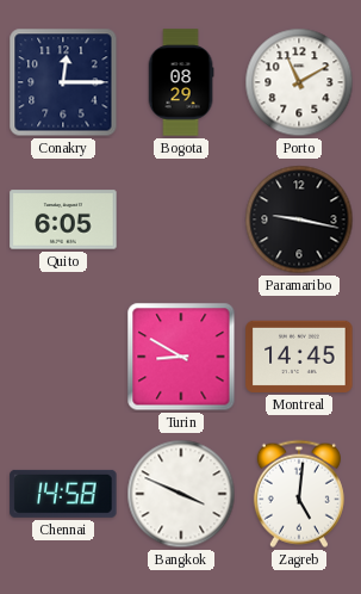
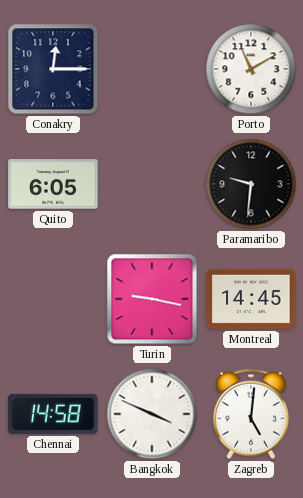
Bogota: 08:29 -> none (181, 82)
Paramaribo: 9:17 -> 9:31 (251, 184)
Turin: 8:50 -> 9:17 (152, 299)
